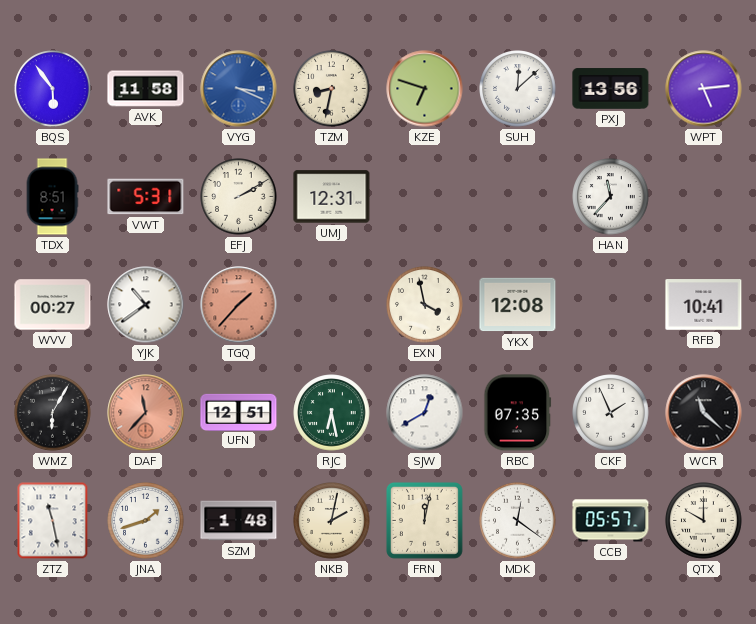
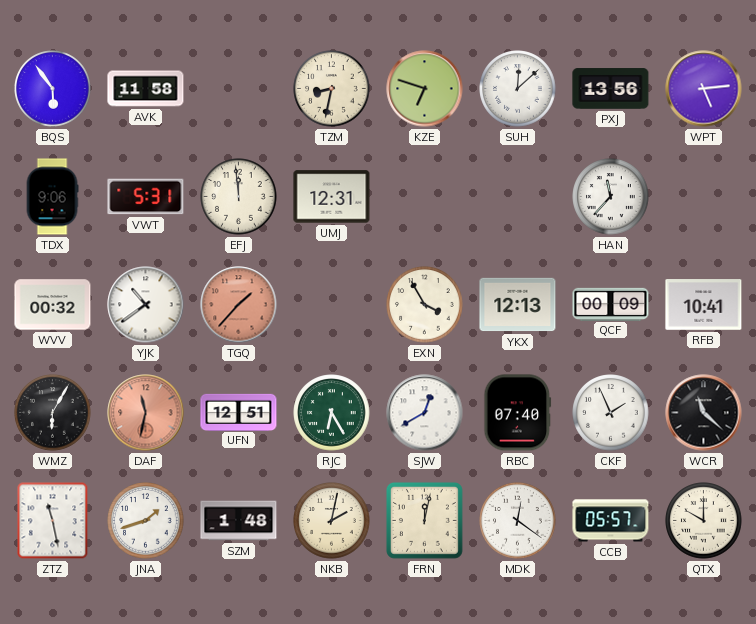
VYG: 3:19 -> none (239, 89)
TDX: 8:51 -> 9:06 (52, 197)
EFJ: 2:10 -> 11:59 (239, 197)
WVV: 00:27 -> 00:32 (53, 305)
EXN: 3:58 -> 3:55 (425, 305)
YKX: 12:08 -> 12:13 (518, 305)
QCF: none -> 00:09 (611, 304)
DAF: 11:37 -> 11:32 (146, 413)
RJC: 6:28 -> 6:25 (332, 413)
RBC: 07:35 -> 07:40 (518, 413)
